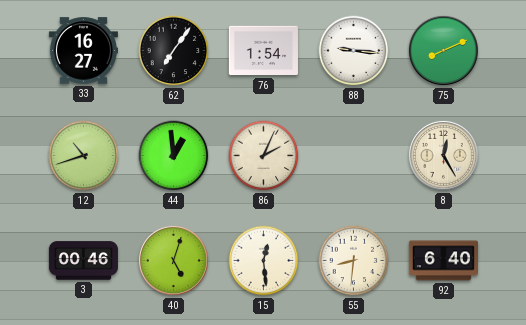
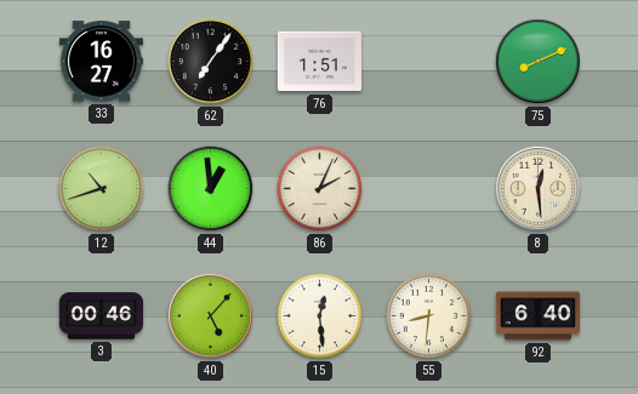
76: 1:54 -> 1:51 (319, 62)
88: 9:16 -> none (354, 51)
8: 12:25 -> 12:29 (537, 188)
40: 5:03 -> 5:07 (210, 315)
